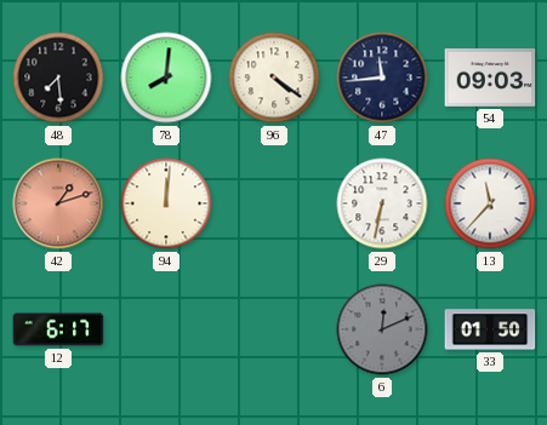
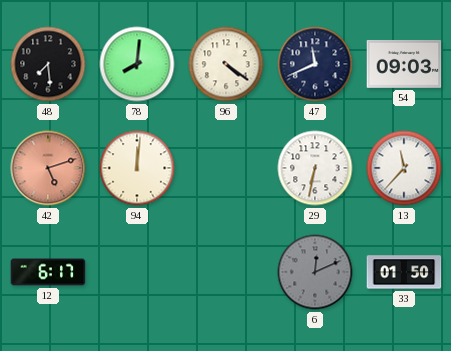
47: 11:44 -> 11:41 (315, 64)
42: 1:12 -> 5:12 (48, 168)
